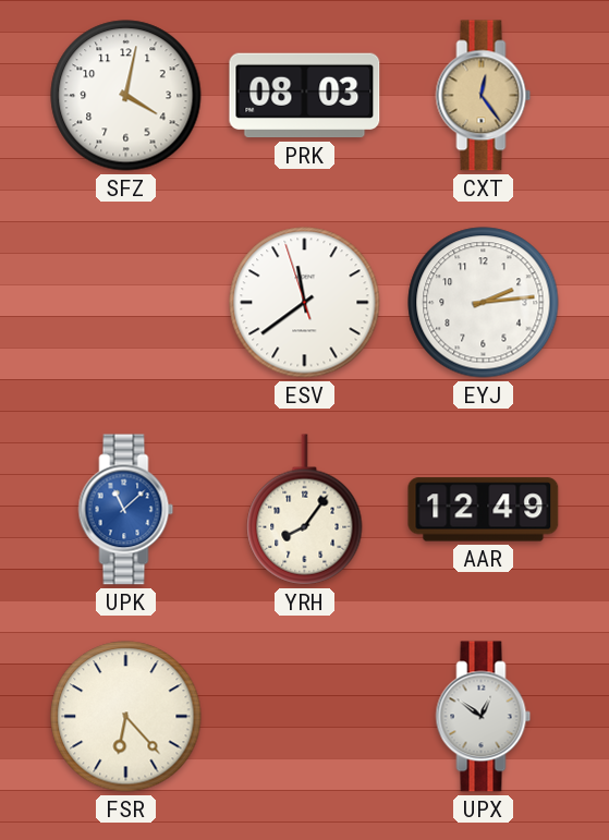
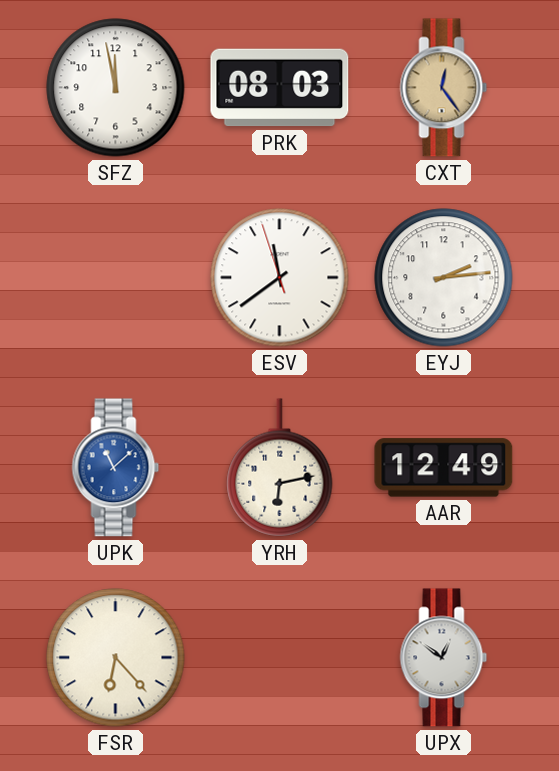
SFZ: 4:02 -> 11:58 (116, 88)
YRH: 8:06 -> 6:13 (280, 468)
